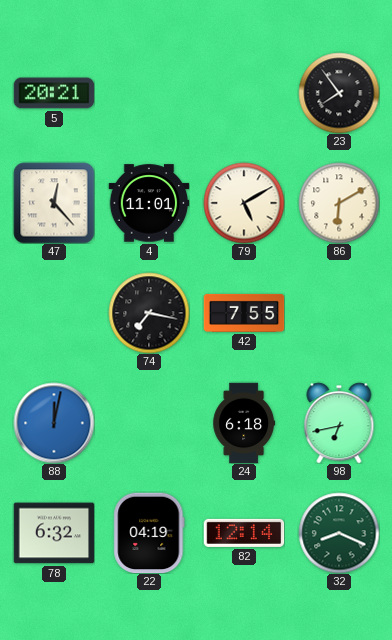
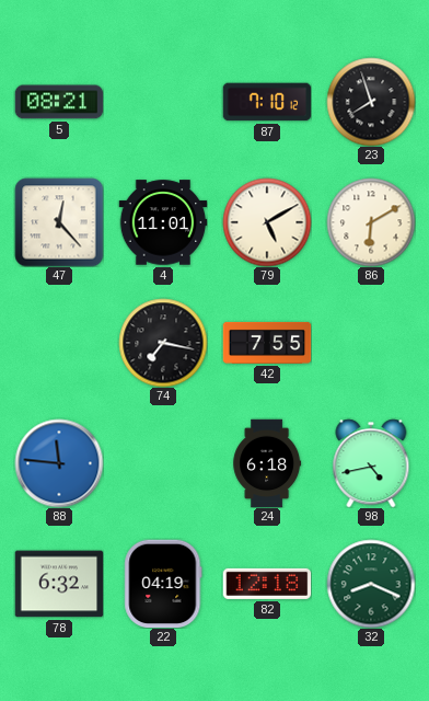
5: 20:21 -> 08:21 (59, 102)
87: none -> 7:10 (267, 102)
23: 7:54 -> 7:57 (371, 102)
88: 12:02 -> 11:46 (59, 463)
98: 6:43 -> 4:43 (371, 463)
82: 12:14 -> 12:18 (267, 584)
